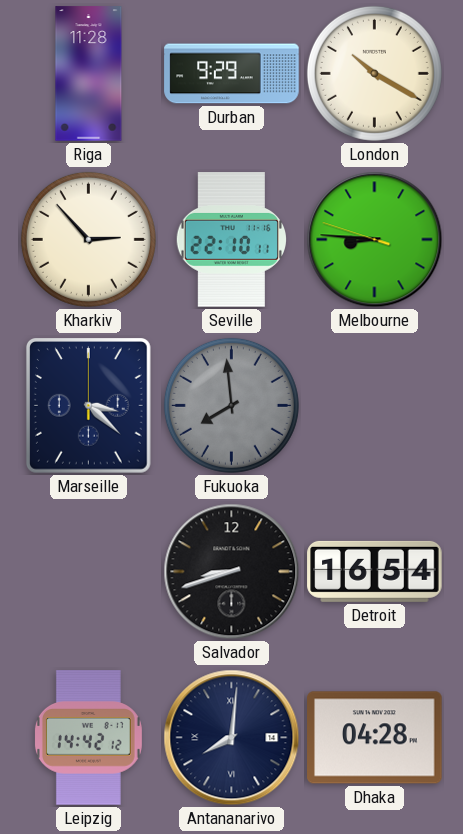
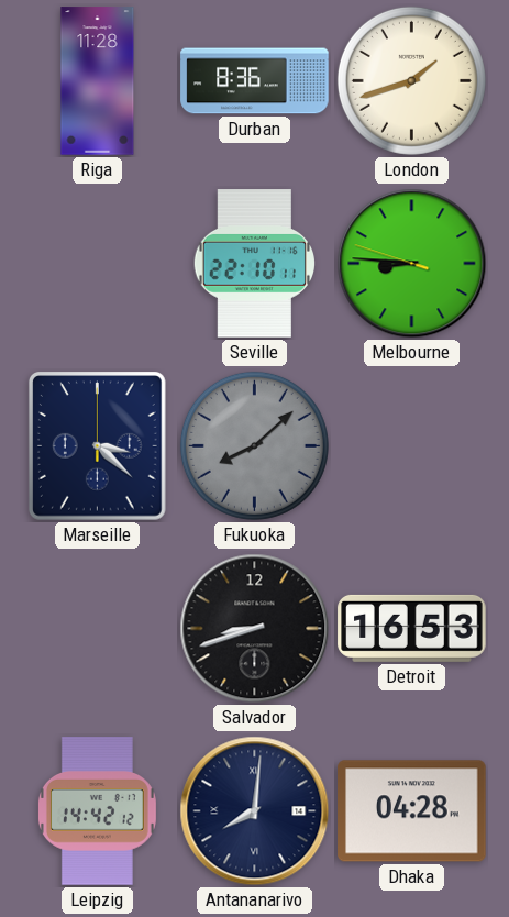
Durban: 9:29 -> 8:36 (255, 81)
London: 10:20 -> 1:42 (411, 80)
Kharkiv: 2:53 -> none (88, 239)
Fukuoka: 7:59 -> 8:08 (254, 445)
Detroit: 16:54 -> 16:53 (412, 628)
